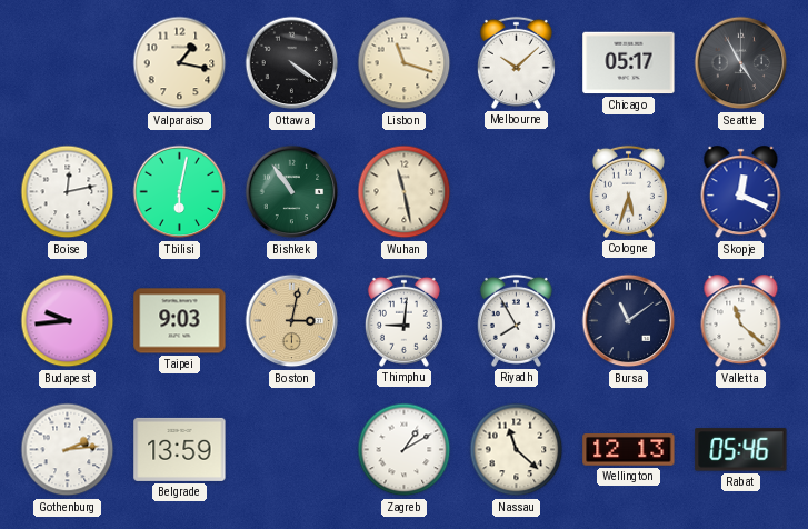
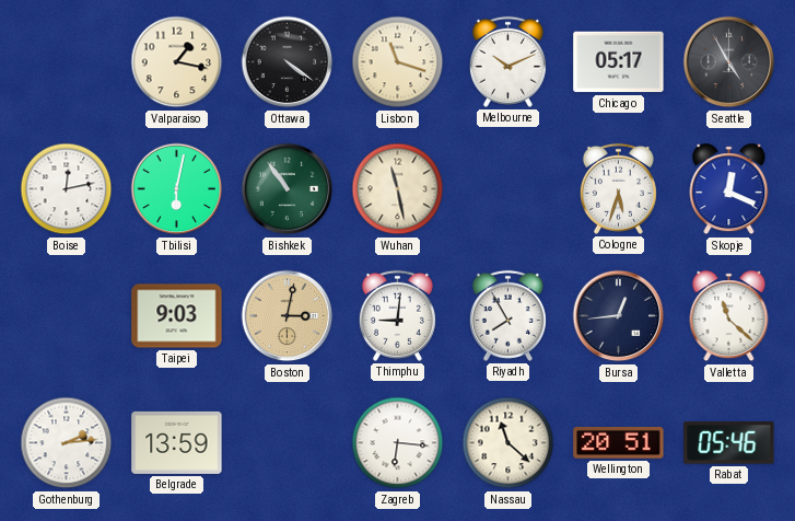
Melbourne: 10:08 -> 10:11 (507, 61)
Budapest: 9:44 -> none (68, 321)
Bursa: 11:09 -> 12:44 (619, 316)
Zagreb: 1:10 -> 6:16 (398, 443)
Wellington: 12:13 -> 20:51 (619, 443)
